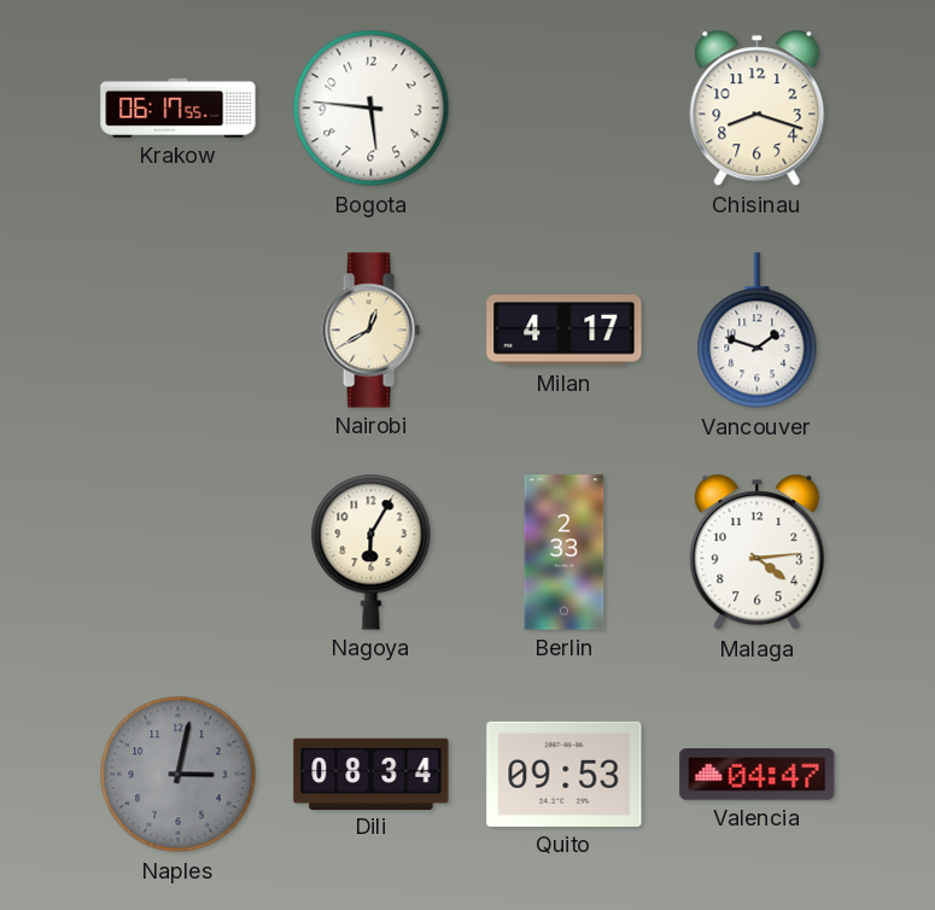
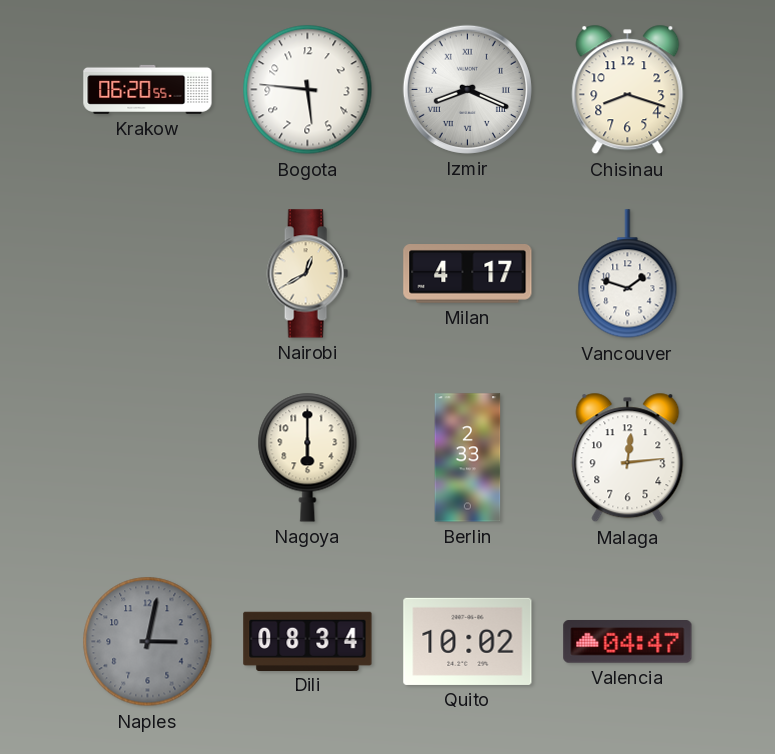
Krakow: 06:17 -> 06:20 (148, 89)
Izmir: none -> 8:19 (467, 89)
Nagoya: 6:05 -> 6:00 (308, 457)
Malaga: 4:14 -> 12:14 (628, 458)
Quito: 09:53 -> 10:02 (468, 641)
